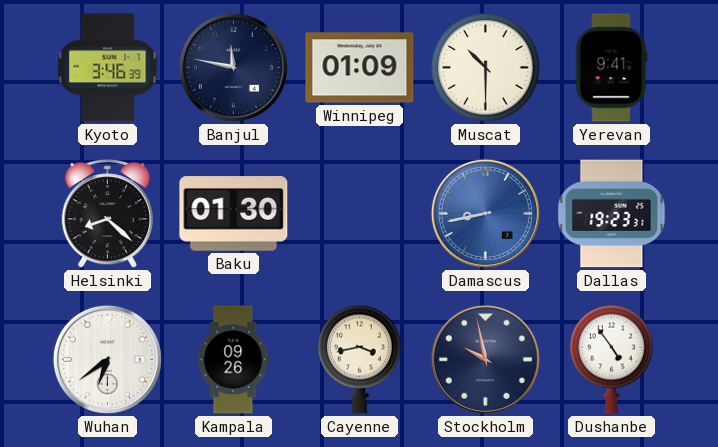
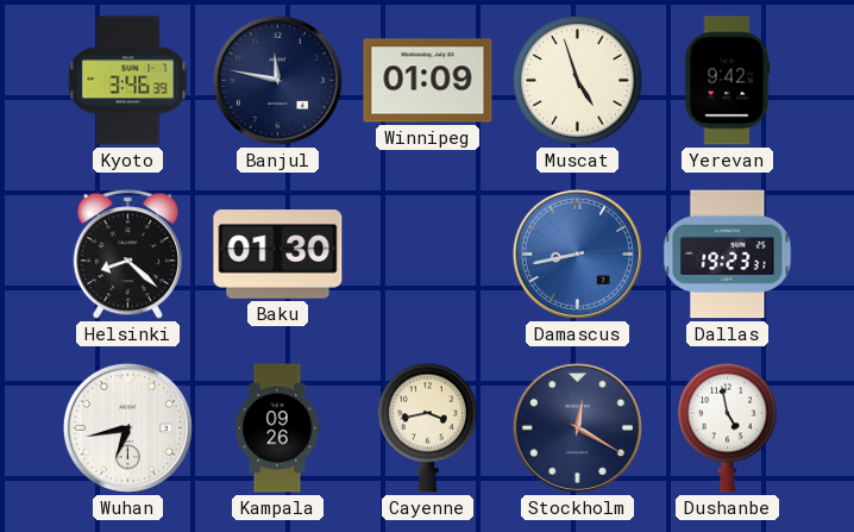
Muscat: 10:30 -> 4:57 (578, 81)
Yerevan: 9:41 -> 9:42 (727, 81)
Wuhan: 6:39 -> 6:43 (127, 427)
Stockholm: 9:58 -> 12:20 (577, 427)
Dushanbe: 4:54 -> 4:58 (728, 427)
